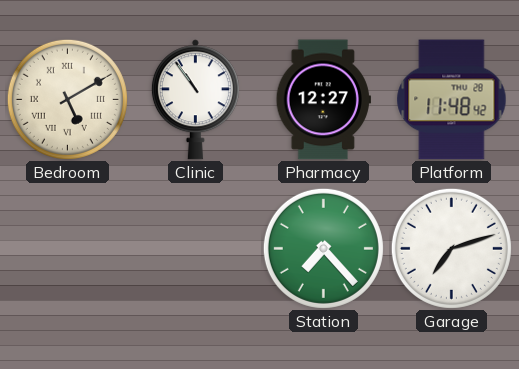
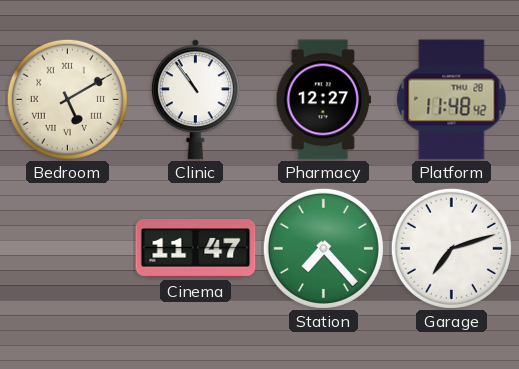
Cinema: none -> 11:47 (196, 249)
